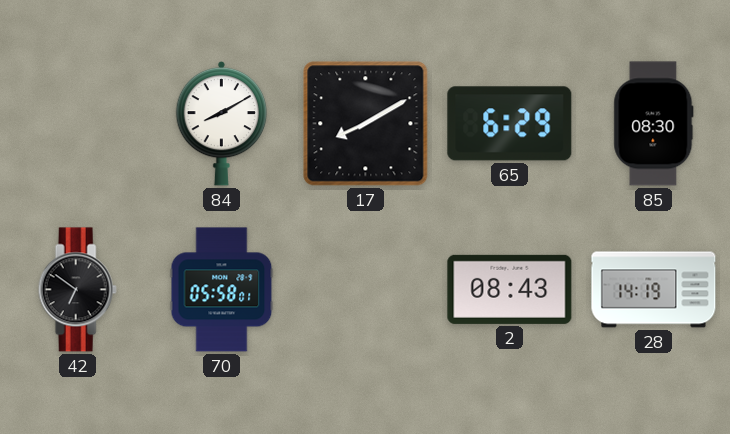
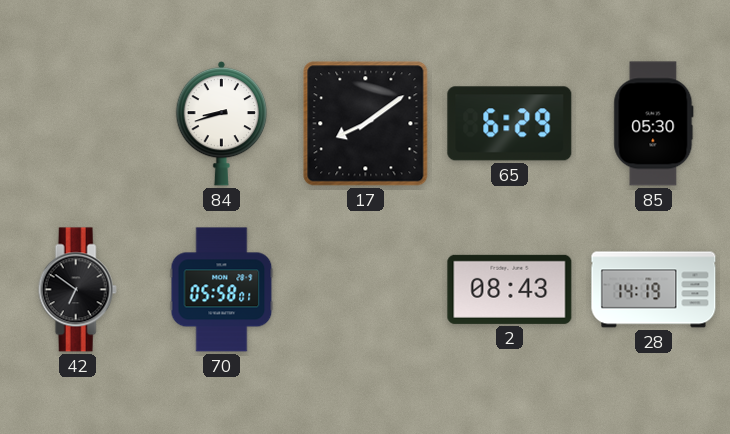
84: 8:10 -> 8:42 (222, 123)
17: 8:10 -> 8:09 (366, 124)
85: 08:30 -> 05:30 (654, 124)
